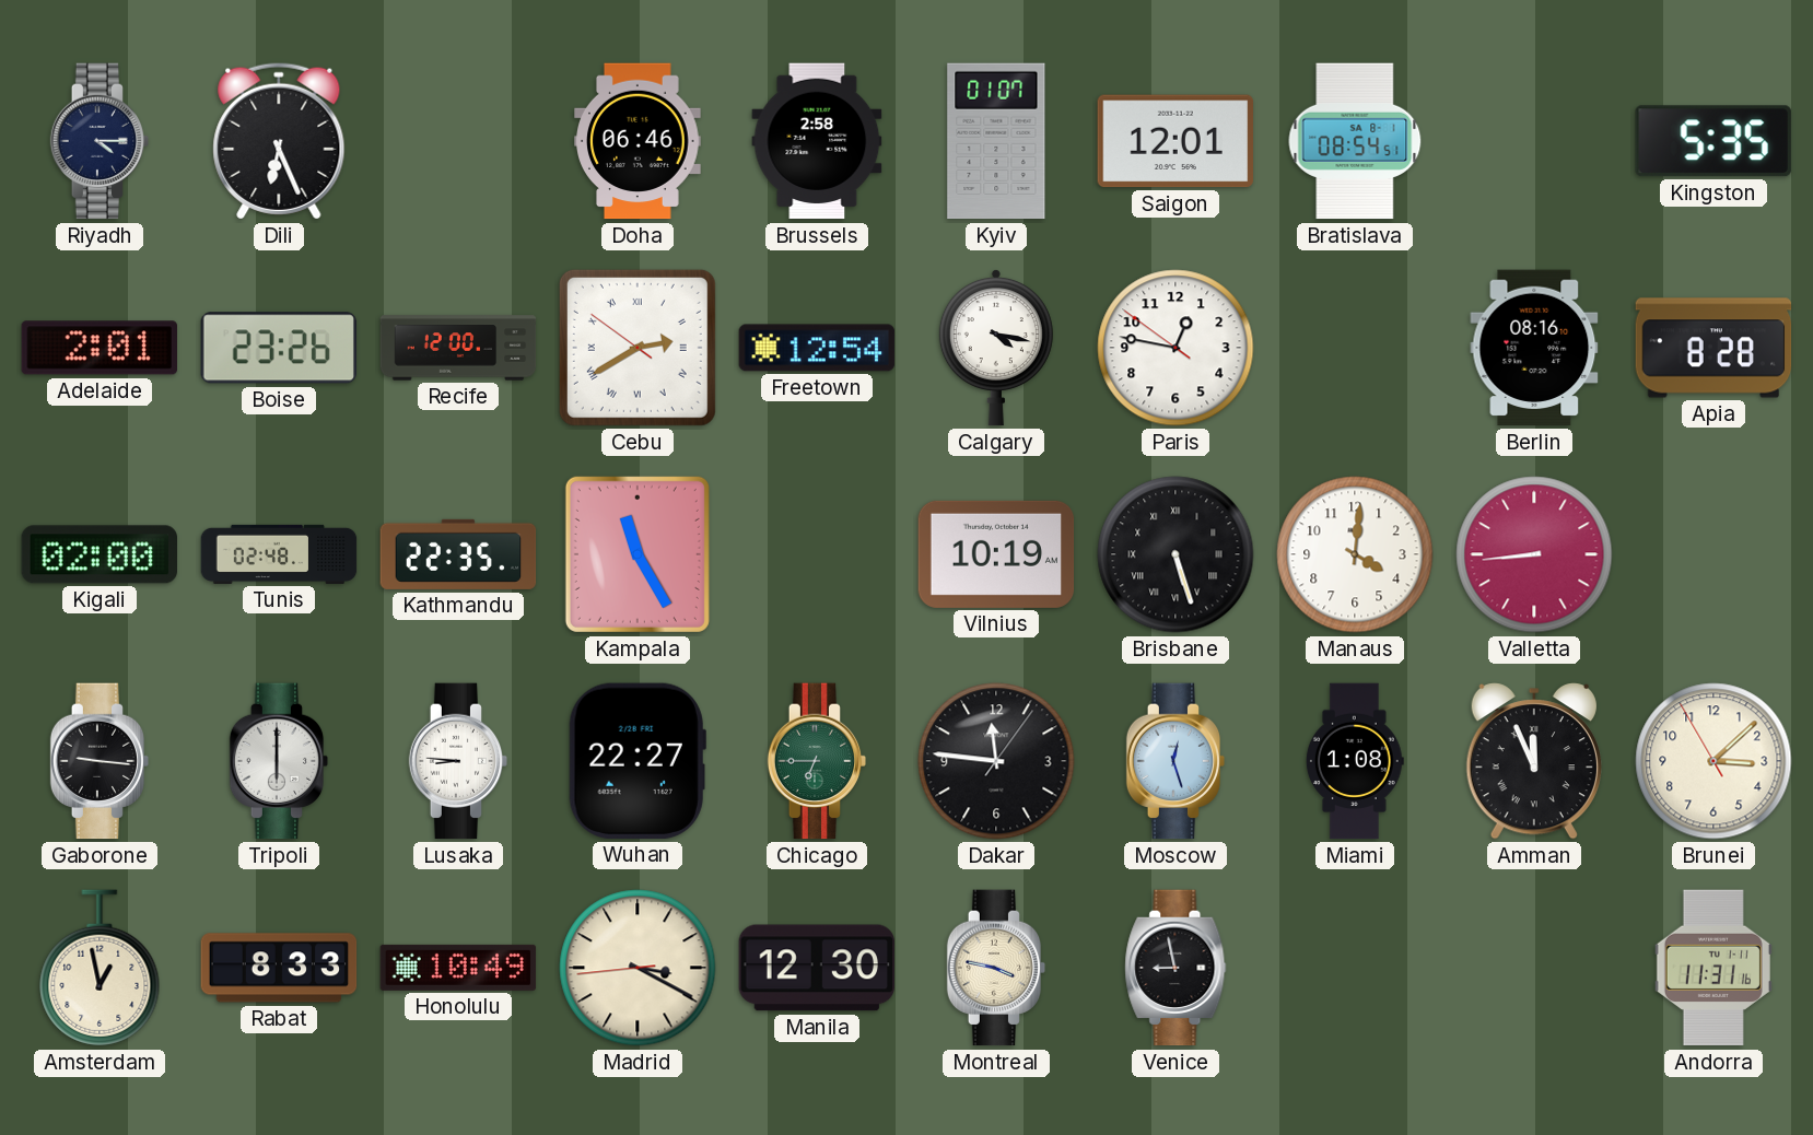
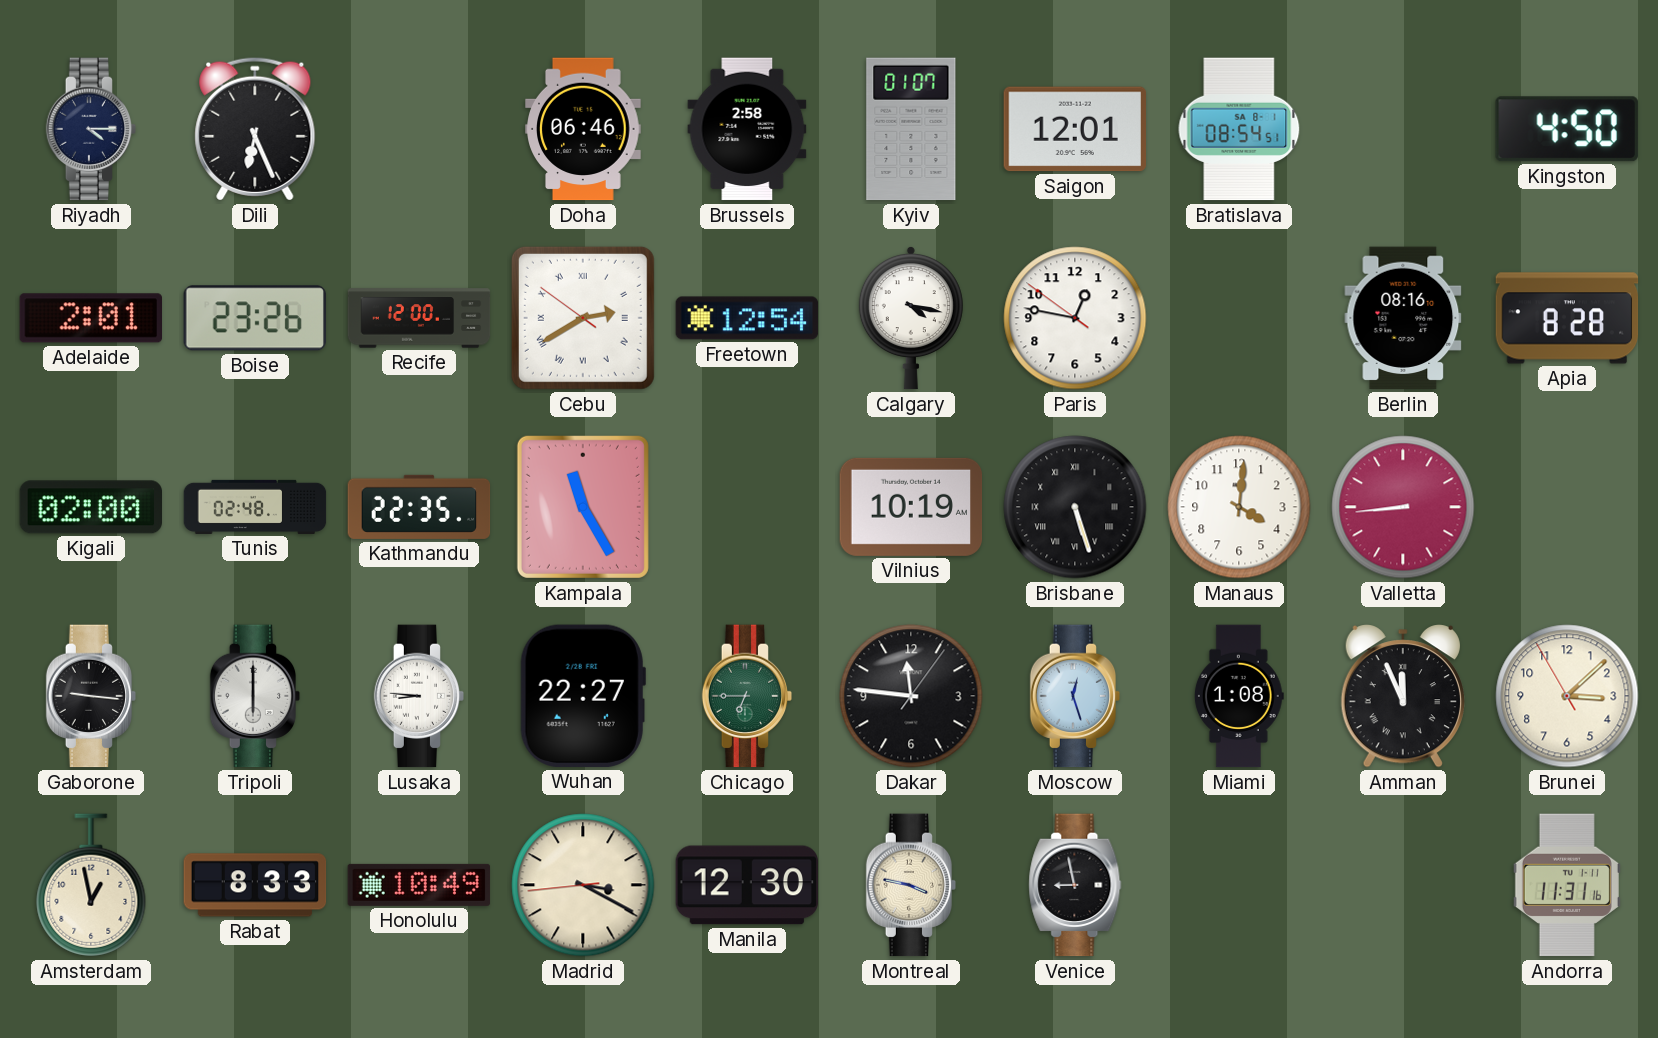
Kingston: 5:35 -> 4:50 (1567, 129)
